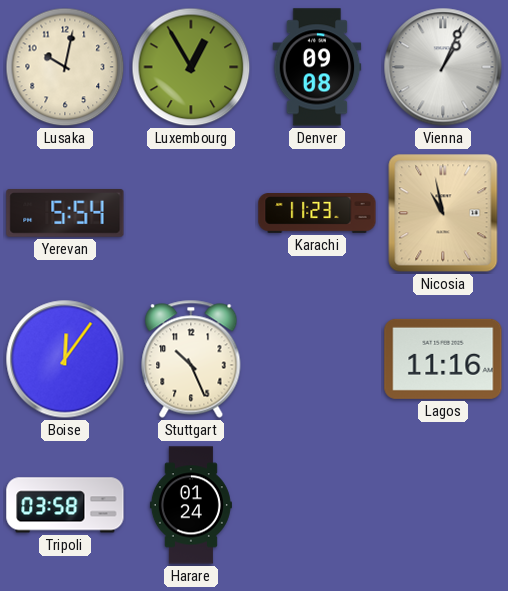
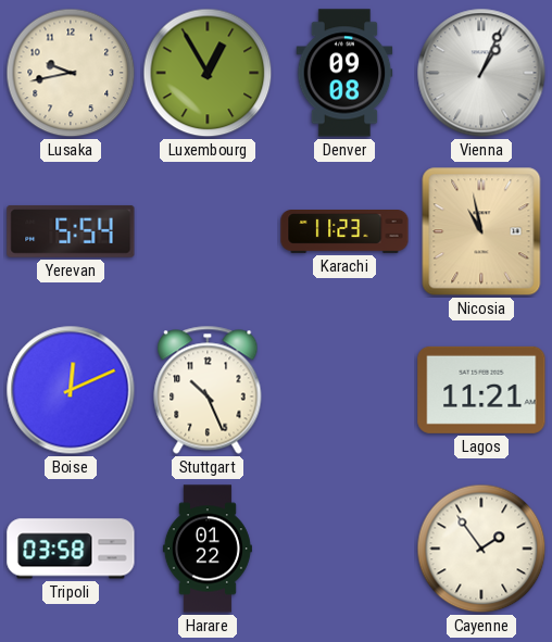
Lusaka: 10:02 -> 9:43 (71, 73)
Boise: 12:06 -> 12:11 (71, 390)
Lagos: 11:16 -> 11:21 (481, 390)
Harare: 01:24 -> 01:22 (208, 549)
Cayenne: none -> 1:54 (481, 549)
